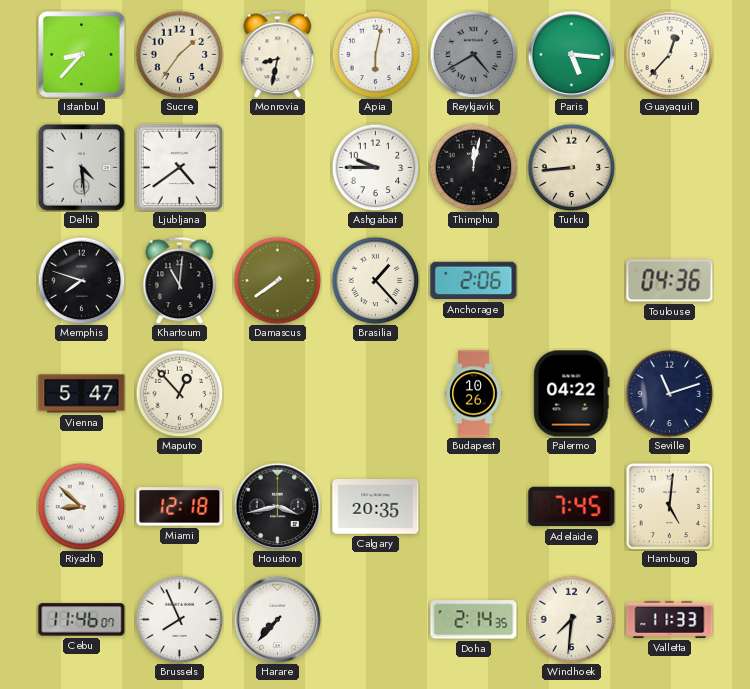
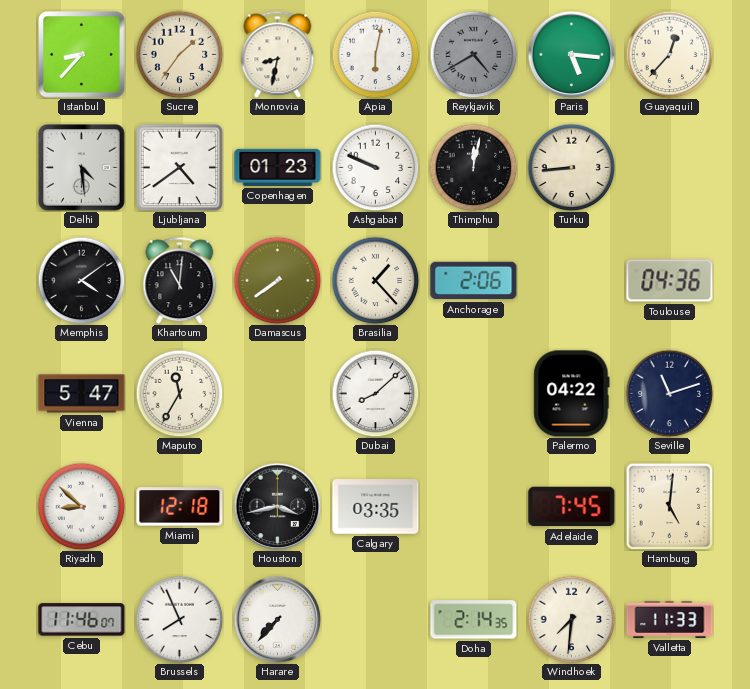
Copenhagen: none -> 01:23 (278, 167)
Ashgabat: 9:45 -> 9:49 (375, 167)
Memphis: 7:48 -> 4:09 (81, 280)
Maputo: 12:53 -> 11:35 (179, 393)
Dubai: none -> 8:08 (375, 393)
Budapest: 10:26 -> none (474, 394)
Calgary: 20:35 -> 03:35 (376, 507)
